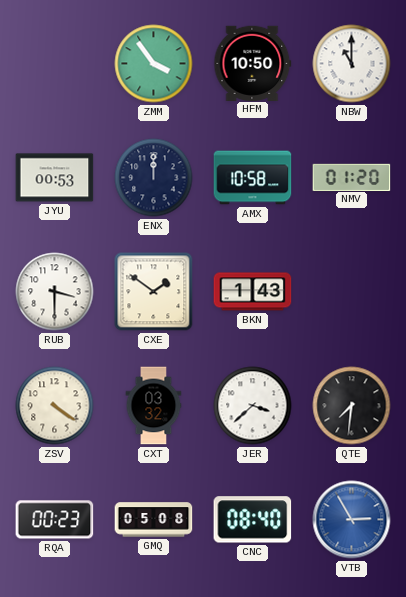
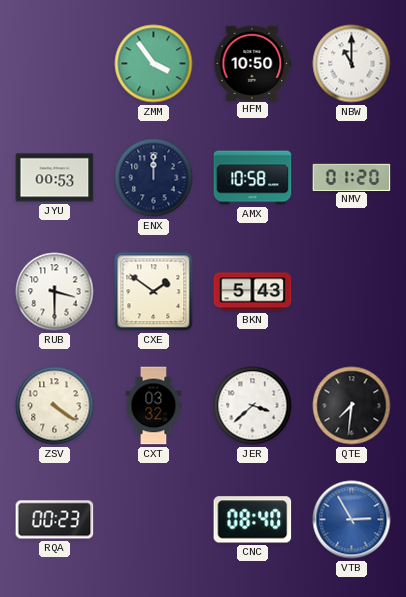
BKN: 1:43 -> 5:43 (253, 292)
GMQ: 05:08 -> none (154, 520)
